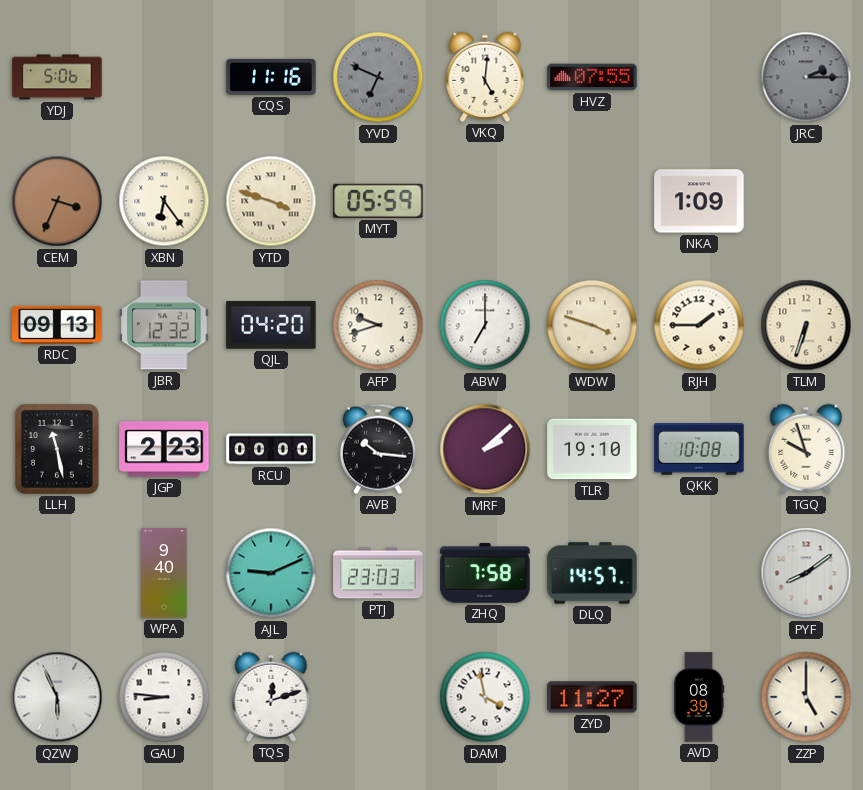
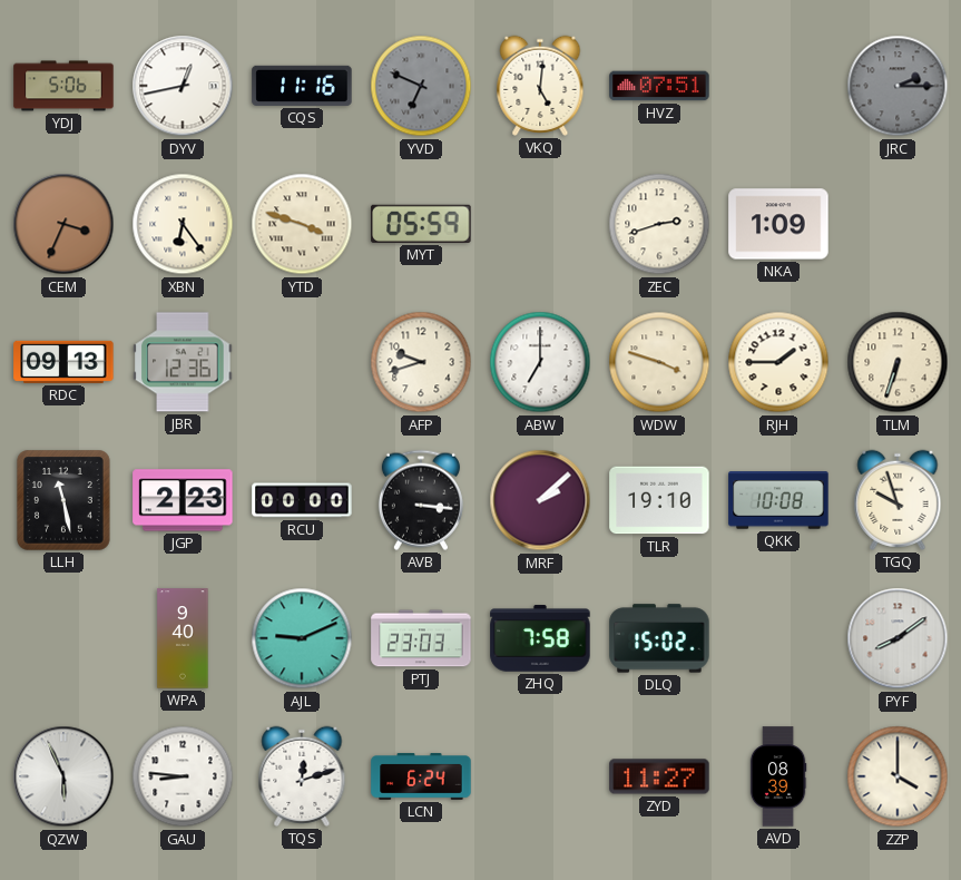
DYV: none -> 12:43 (183, 86)
HVZ: 07:55 -> 07:51 (659, 86)
ZEC: none -> 2:42 (659, 224)
JBR: 12:32 -> 12:36 (183, 362)
QJL: 04:20 -> none (271, 325)
AVB: 10:16 -> 3:16 (421, 500)
DLQ: 14:57 -> 15:02 (659, 638)
LCN: none -> 6:24 (421, 776)
DAM: 3:58 -> none (485, 697)
ZZP: 5:00 -> 4:00 (898, 776)
